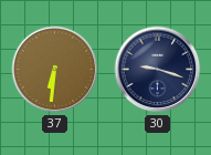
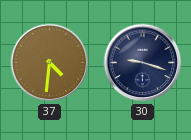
37: 6:31 -> 4:31 (50, 63)
